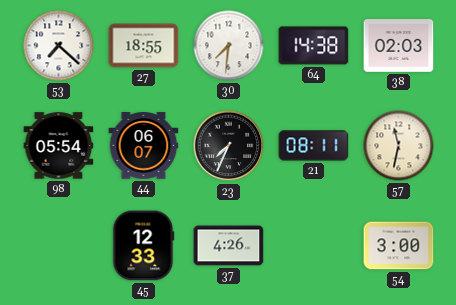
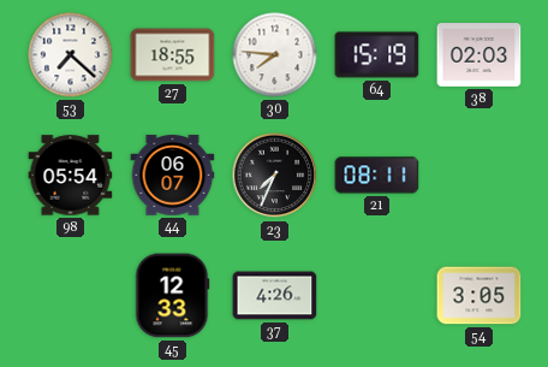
30: 7:31 -> 7:46 (275, 55)
64: 14:38 -> 15:19 (377, 55)
57: 11:32 -> none (399, 146)
54: 3:00 -> 3:05 (479, 296)
